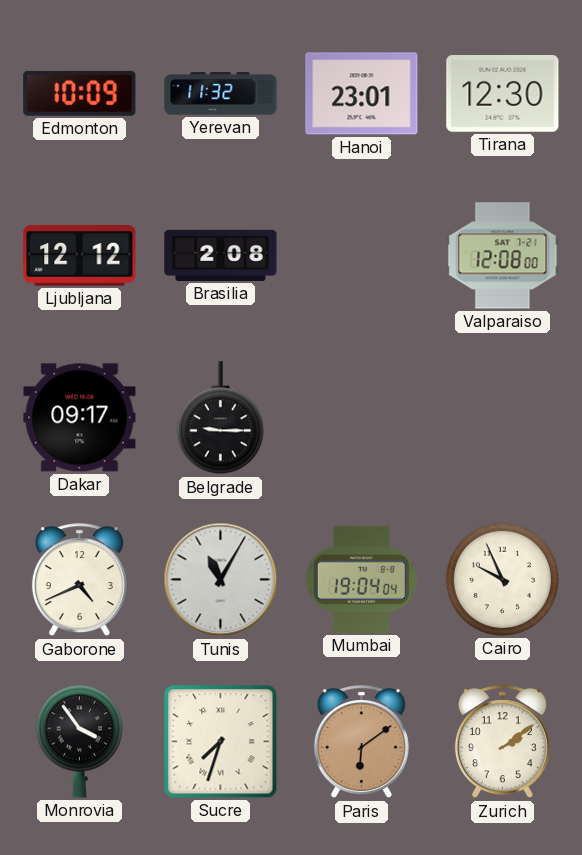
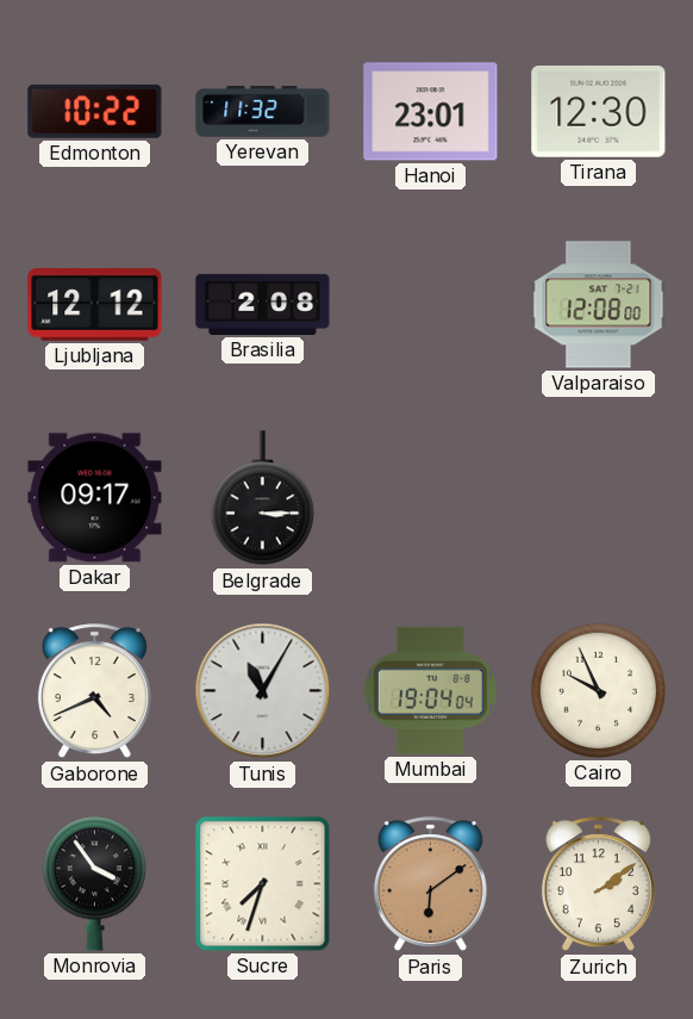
Edmonton: 10:09 -> 10:22 (95, 111)
Belgrade: 9:15 -> 3:15 (262, 498)
